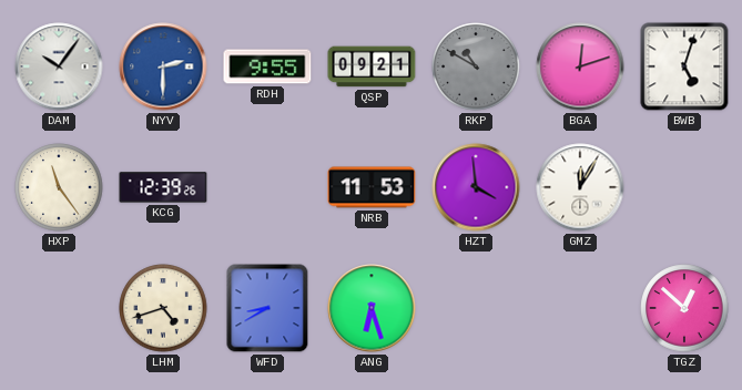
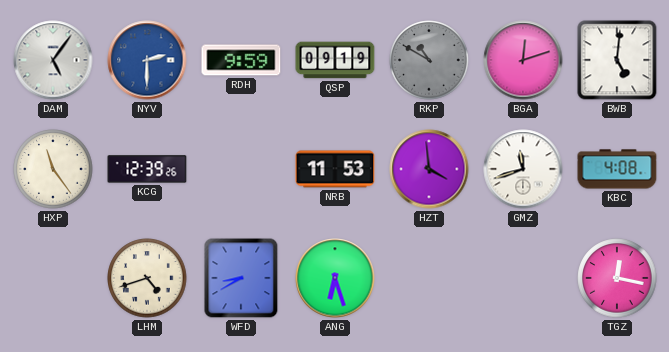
DAM: 10:06 -> 5:06 (53, 60)
RDH: 9:55 -> 9:59 (241, 60)
QSP: 09:21 -> 09:19 (335, 60)
BWB: 5:03 -> 5:01 (617, 60)
GMZ: 12:05 -> 11:42 (523, 169)
KBC: none -> 4:08 (617, 169)
TGZ: 12:52 -> 12:17 (617, 278)
